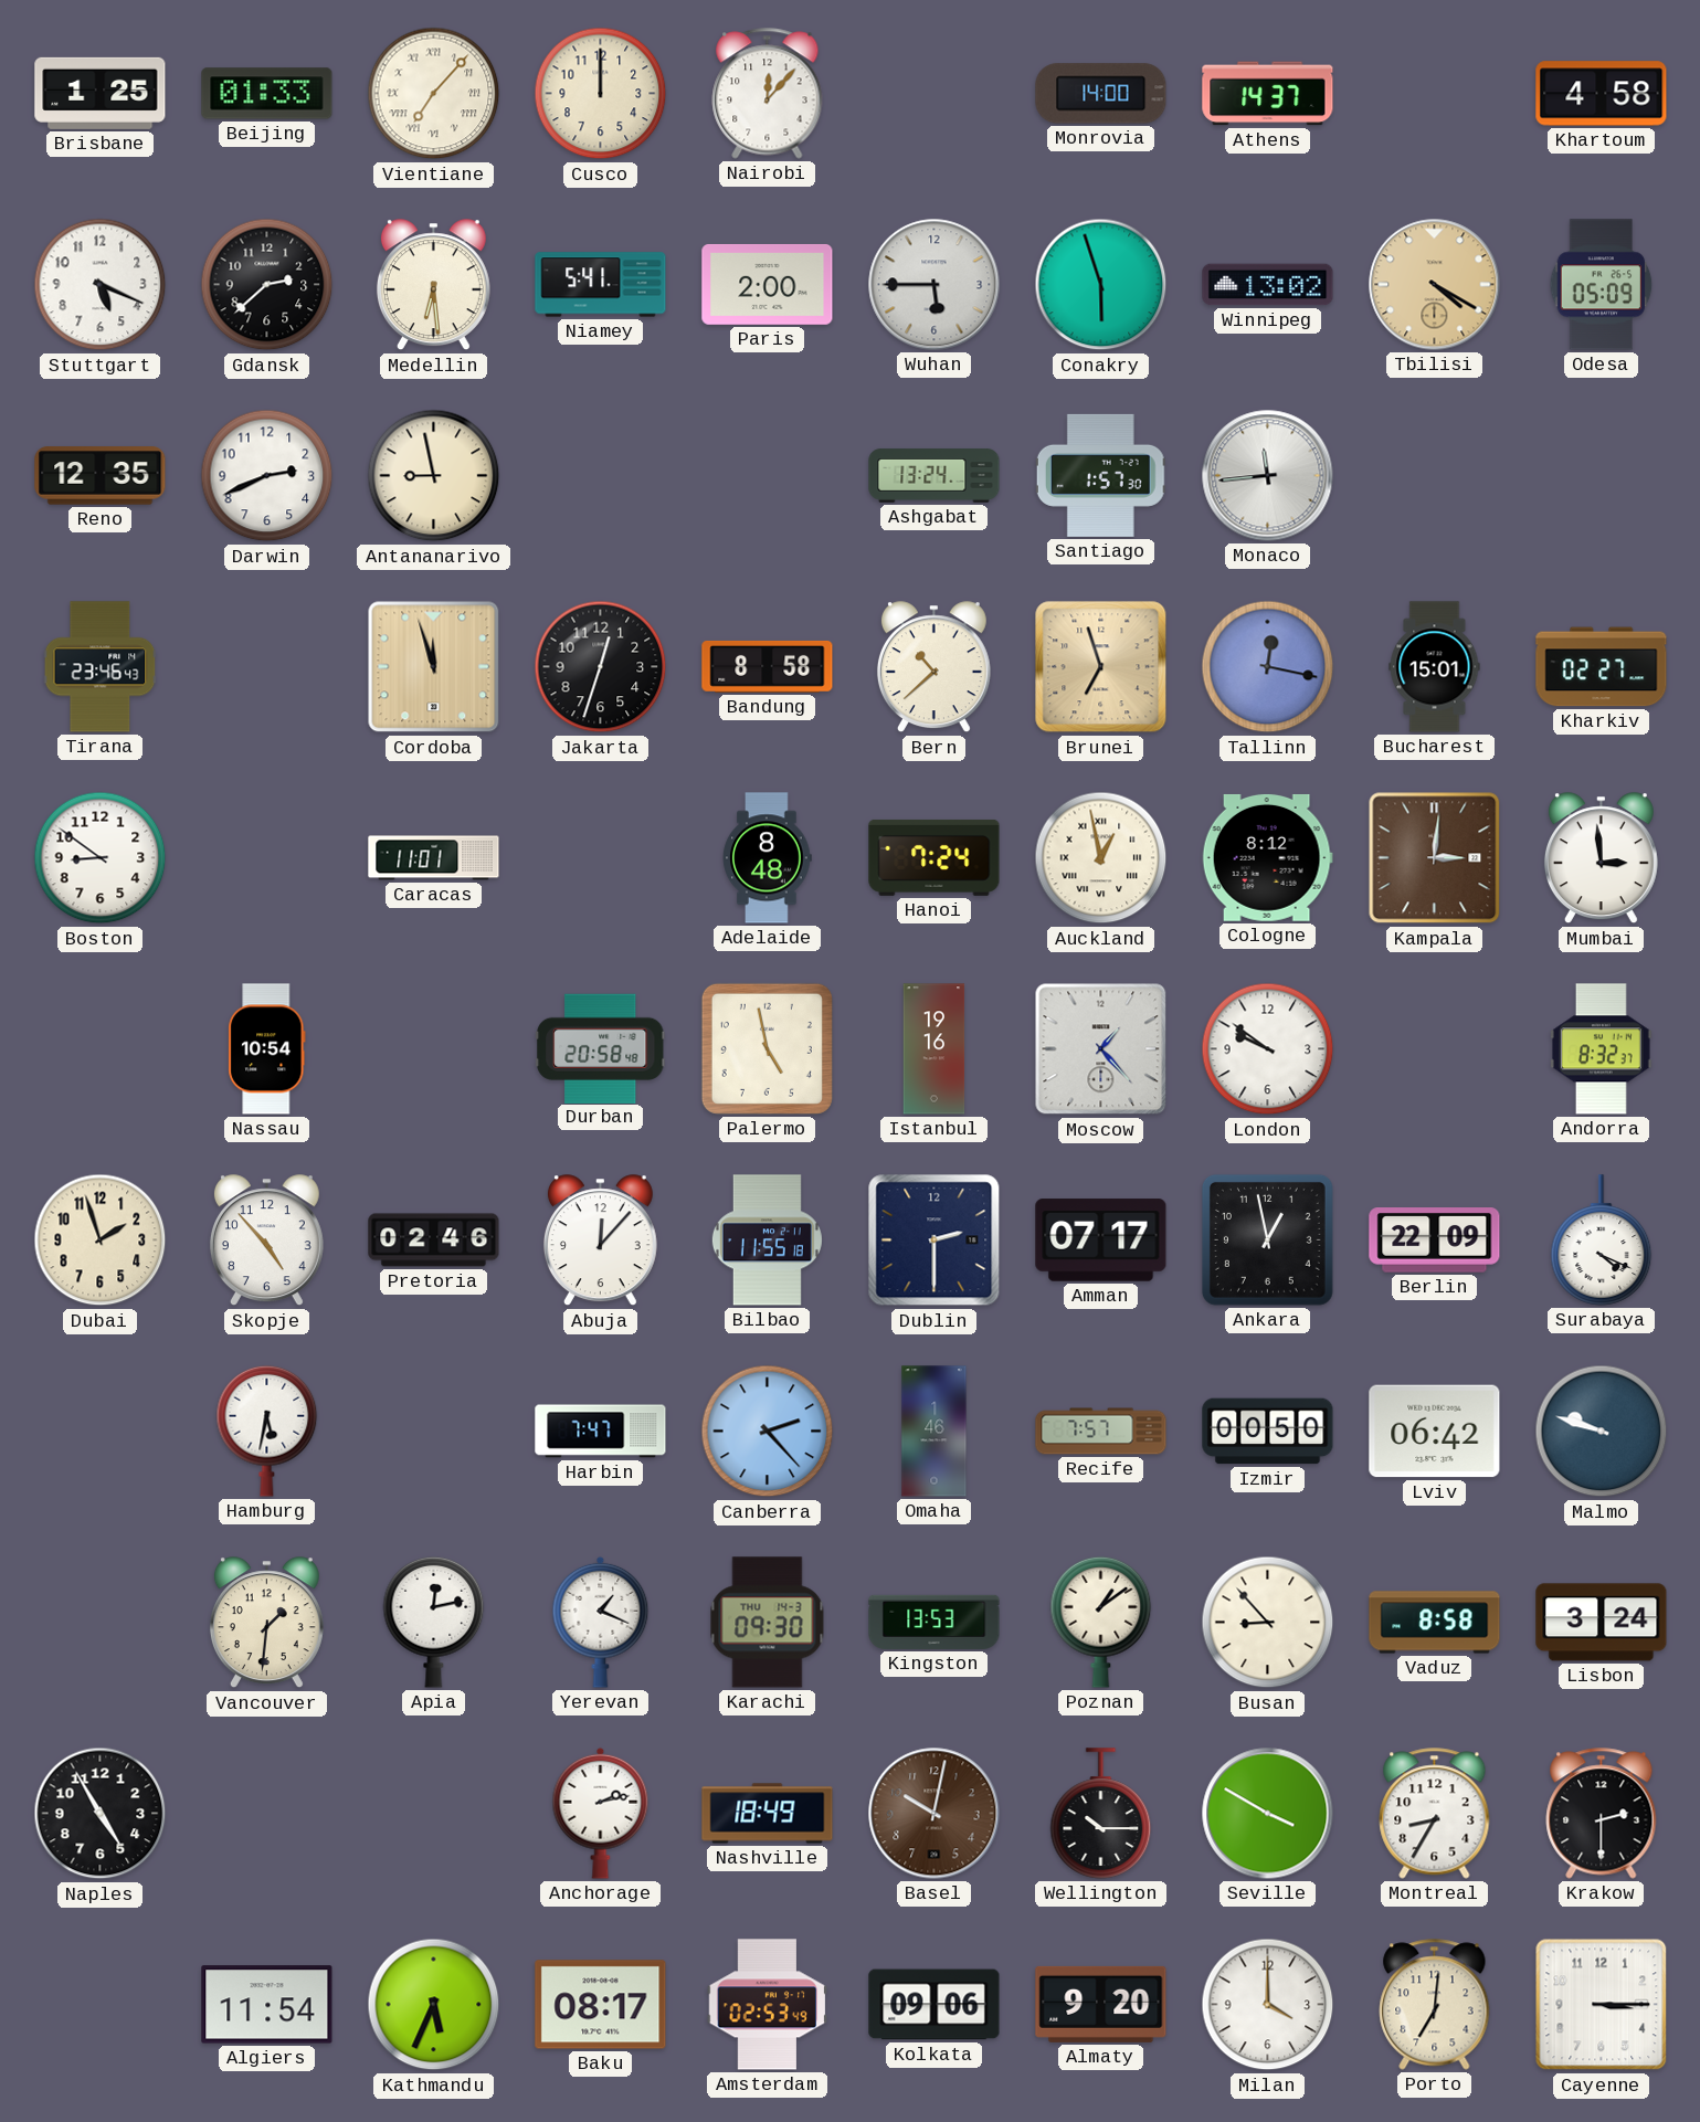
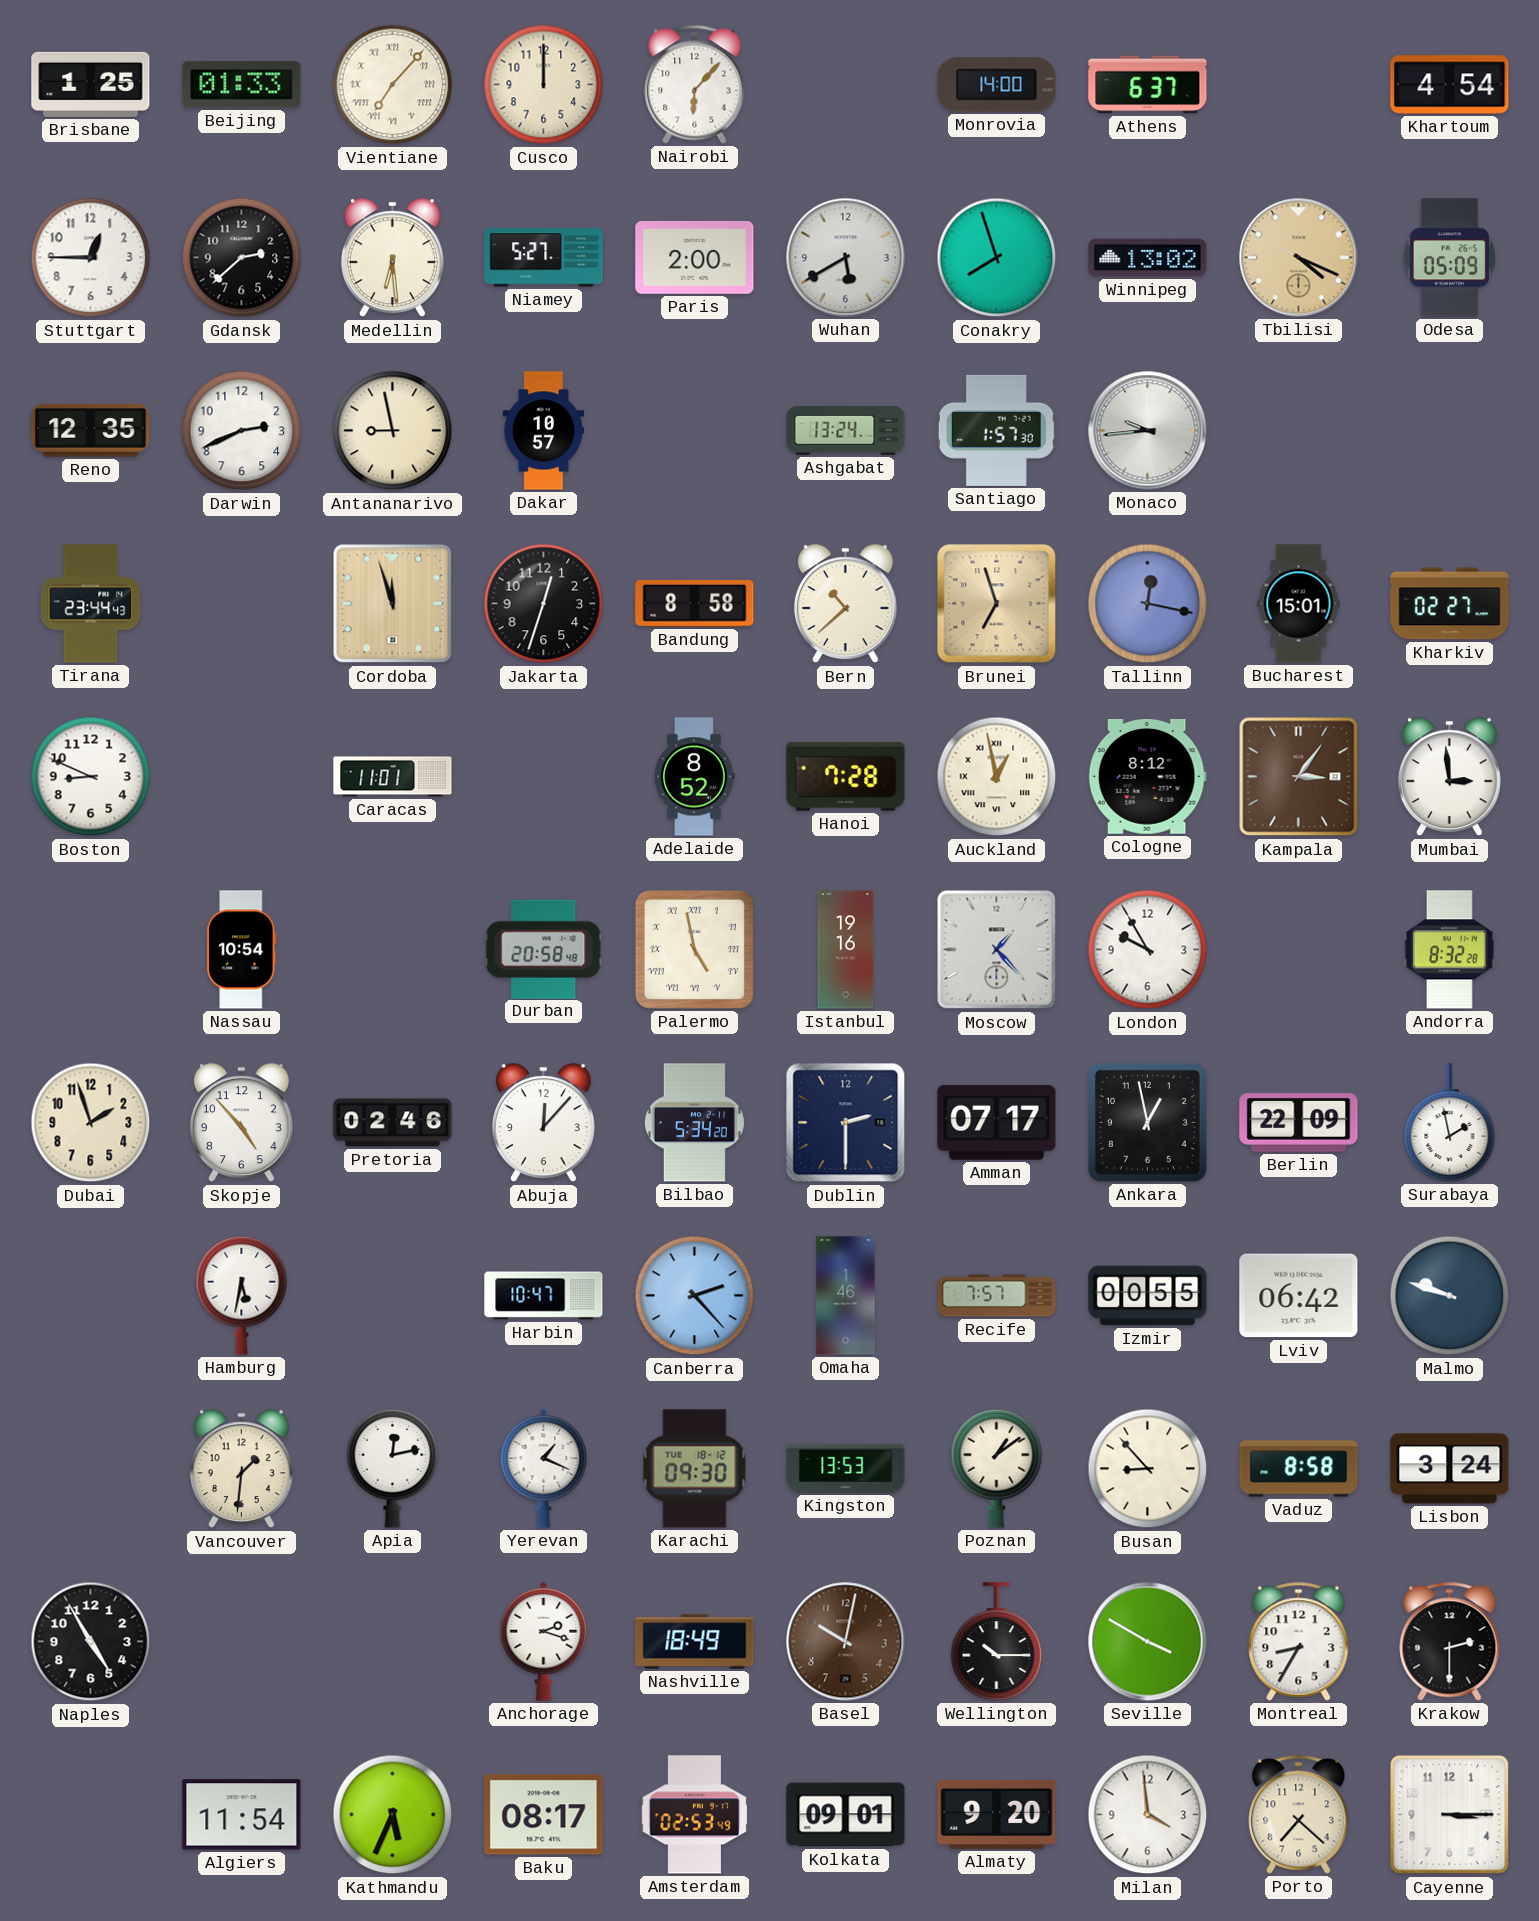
Nairobi: 12:07 -> 6:07 (695, 85)
Athens: 14:37 -> 6:37 (1148, 85)
Khartoum: 4:58 -> 4:54 (1450, 85)
Stuttgart: 5:19 -> 12:45 (91, 258)
Niamey: 5:41 -> 5:27 (544, 258)
Wuhan: 5:45 -> 5:40 (846, 258)
Conakry: 5:57 -> 7:57 (997, 258)
Tbilisi: 4:20 -> 4:19 (1299, 258)
Dakar: none -> 10:57 (544, 431)
Monaco: 11:44 -> 9:44 (1148, 431)
Tirana: 23:46 -> 23:44 (91, 604)
Boston: 8:51 -> 8:49 (91, 777)
Adelaide: 8:48 -> 8:52 (695, 777)
Hanoi: 7:24 -> 7:28 (846, 776)
Kampala: 3:01 -> 3:06 (1299, 777)
Palermo numerals: Arabic -> Roman (694, 949)
London: 9:51 -> 9:55 (1148, 950)
Andorra: 8:32:37 -> 8:32:28 (1449, 950)
Bilbao: 11:55 -> 5:34 (694, 1123)
Surabaya: 4:19 -> 1:58 (1450, 1123)
Harbin: 7:47 -> 10:47 (544, 1296)
Izmir: 00:50 -> 00:55 (1148, 1296)
Karachi date: THU 14-3 -> TUE 18-12 (695, 1469)
Anchorage: 2:13 -> 2:18 (544, 1641)
Kolkata: 09:06 -> 09:01 (846, 1815)
Milan: 4:00 -> 3:59 (1148, 1815)
Porto: 7:01 -> 7:22 (1299, 1815)
